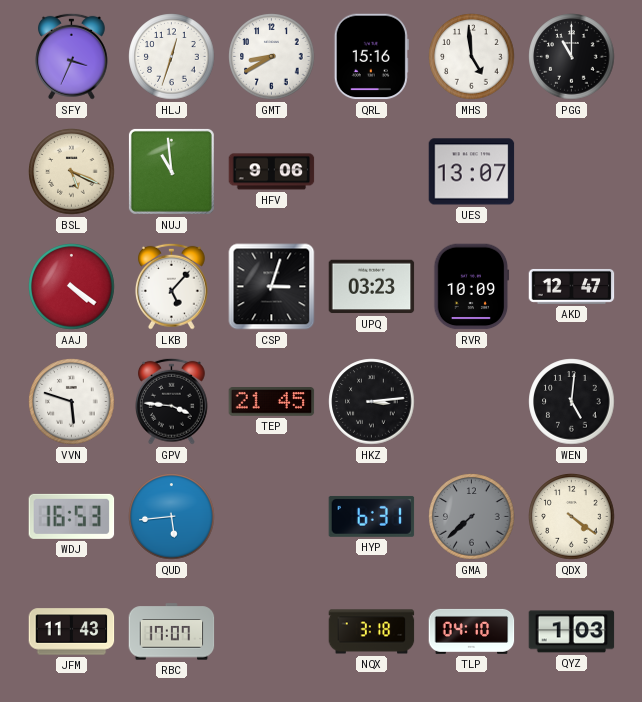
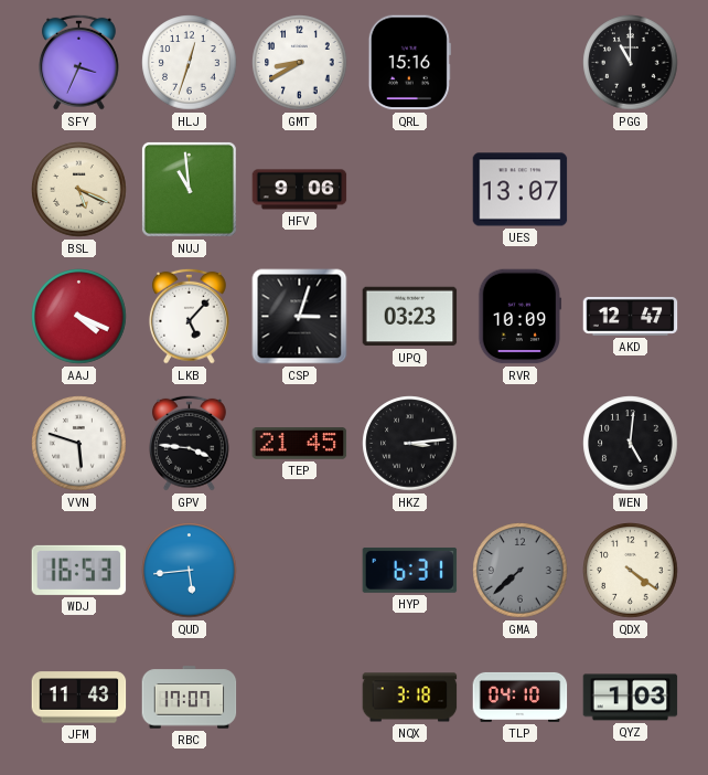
MHS: 4:59 -> none (472, 57)
AAJ: 4:21 -> 4:19 (79, 317)
